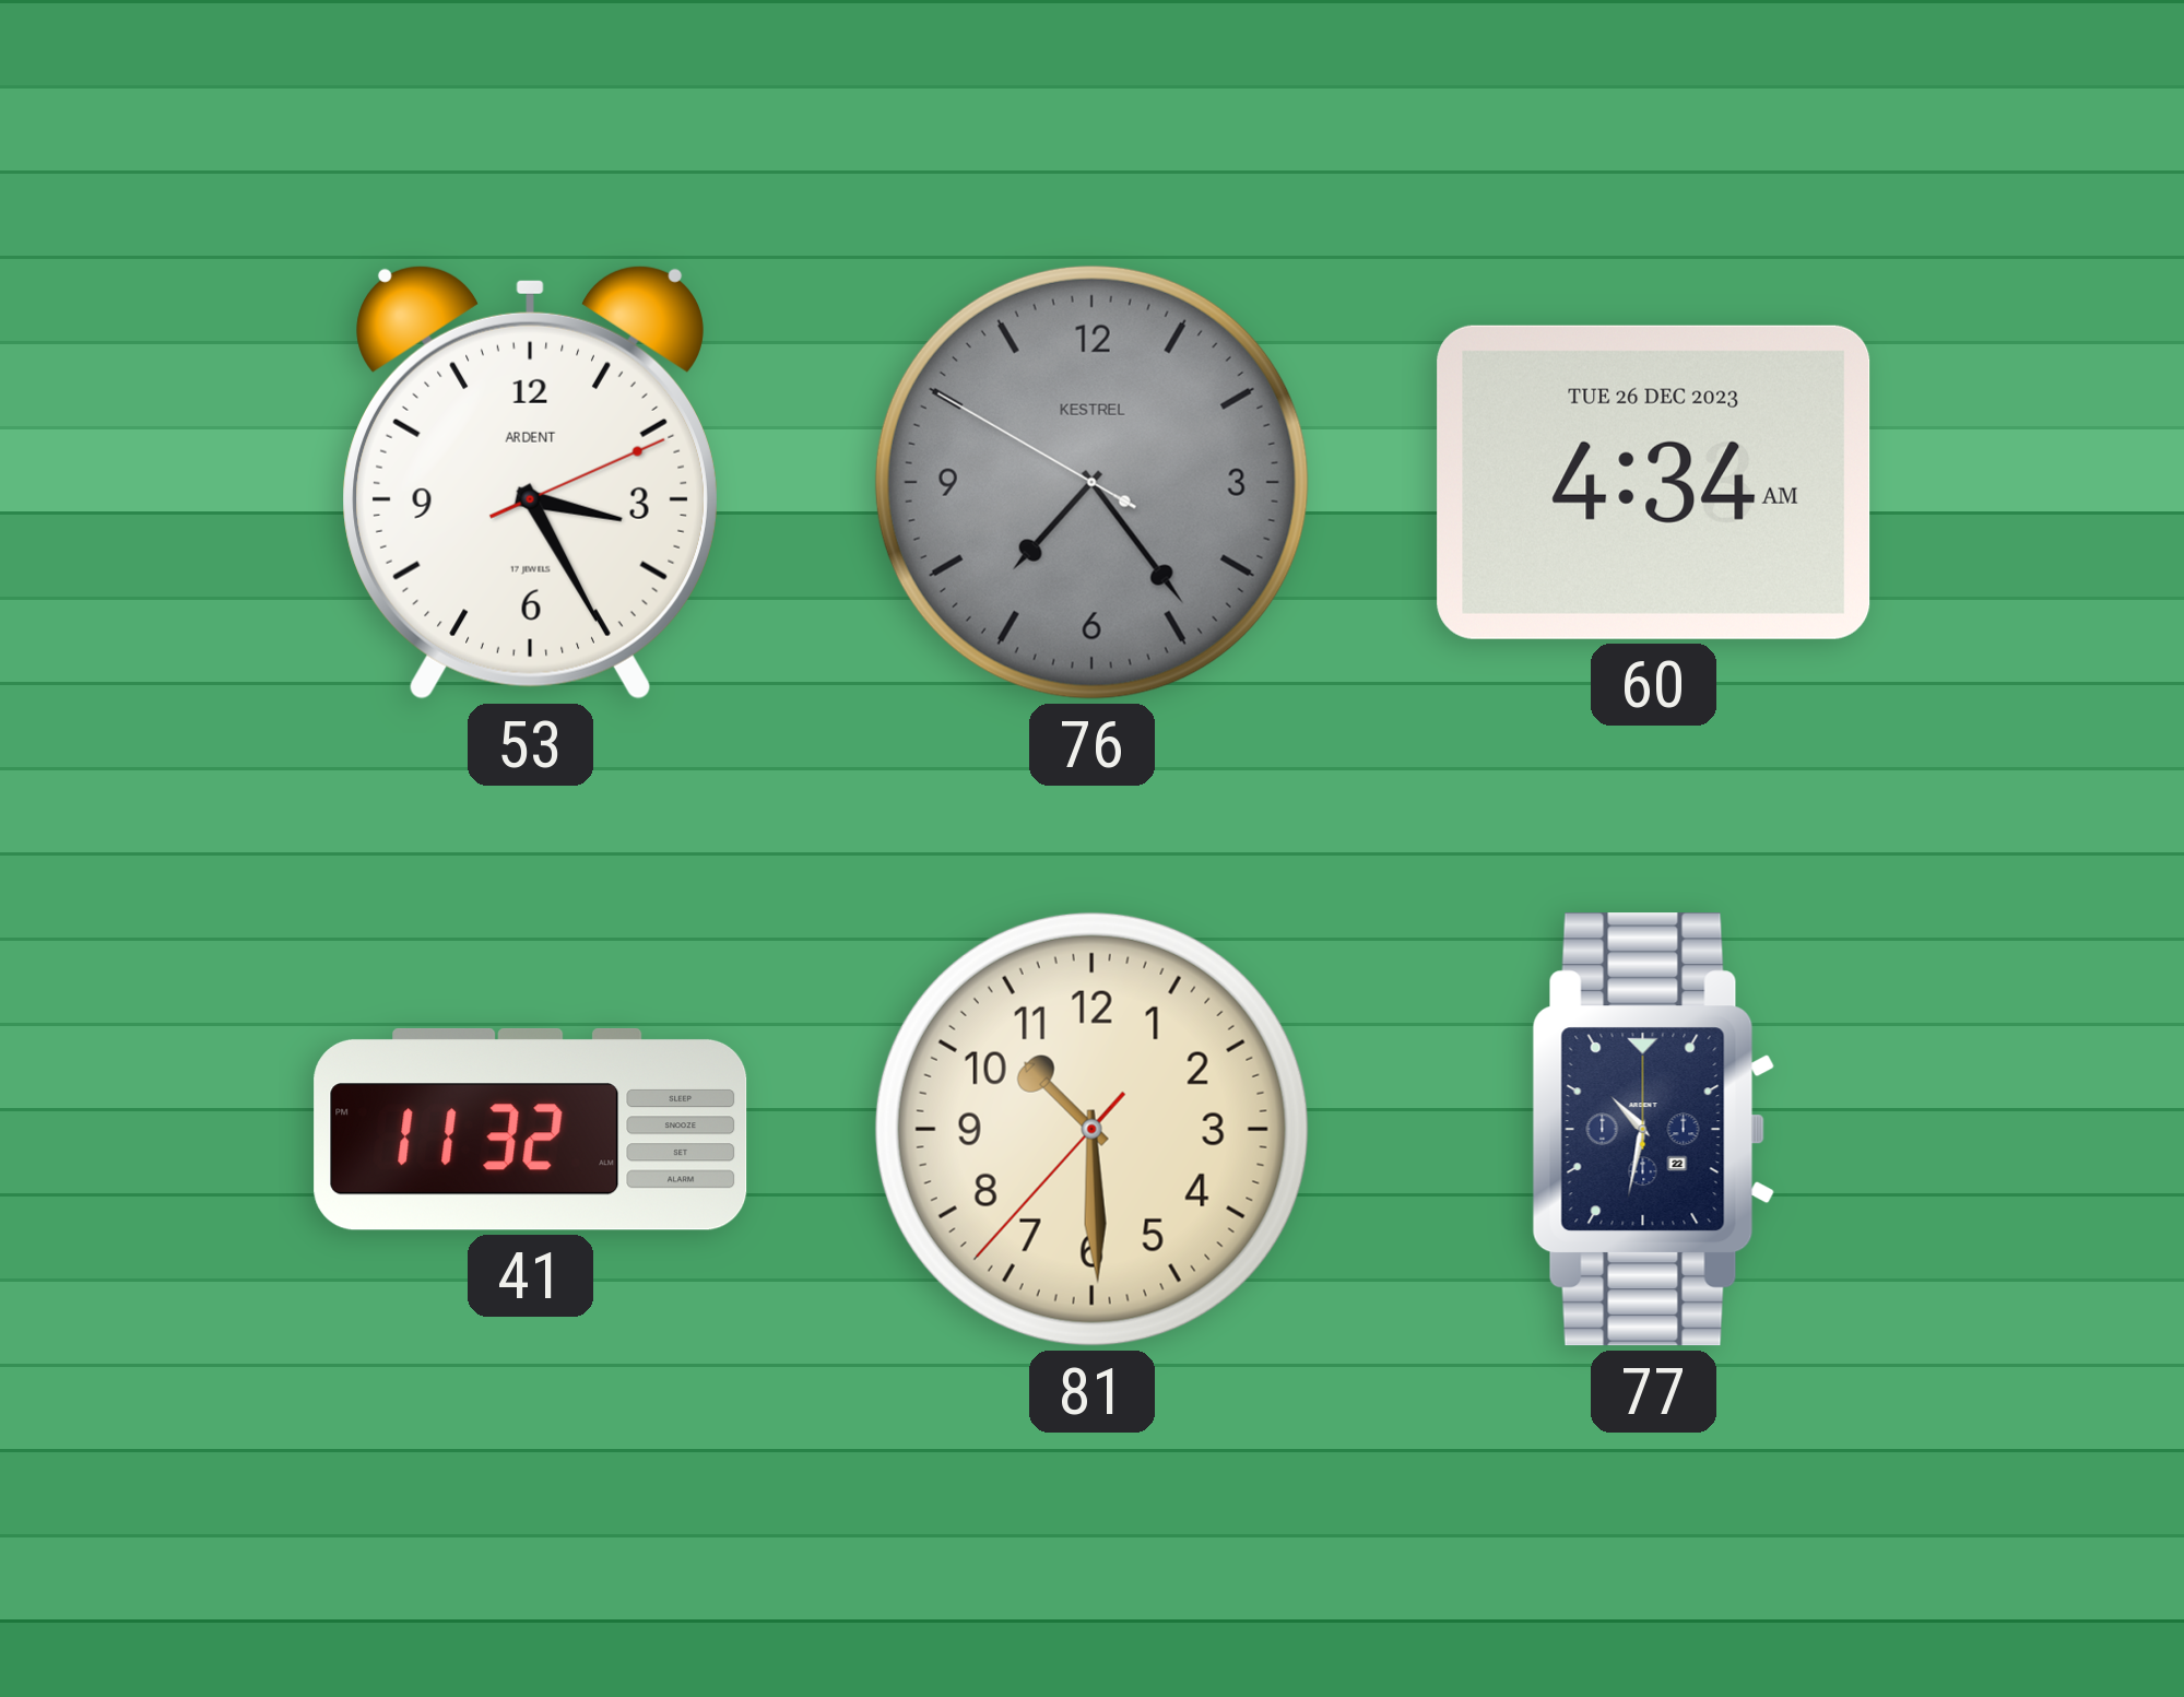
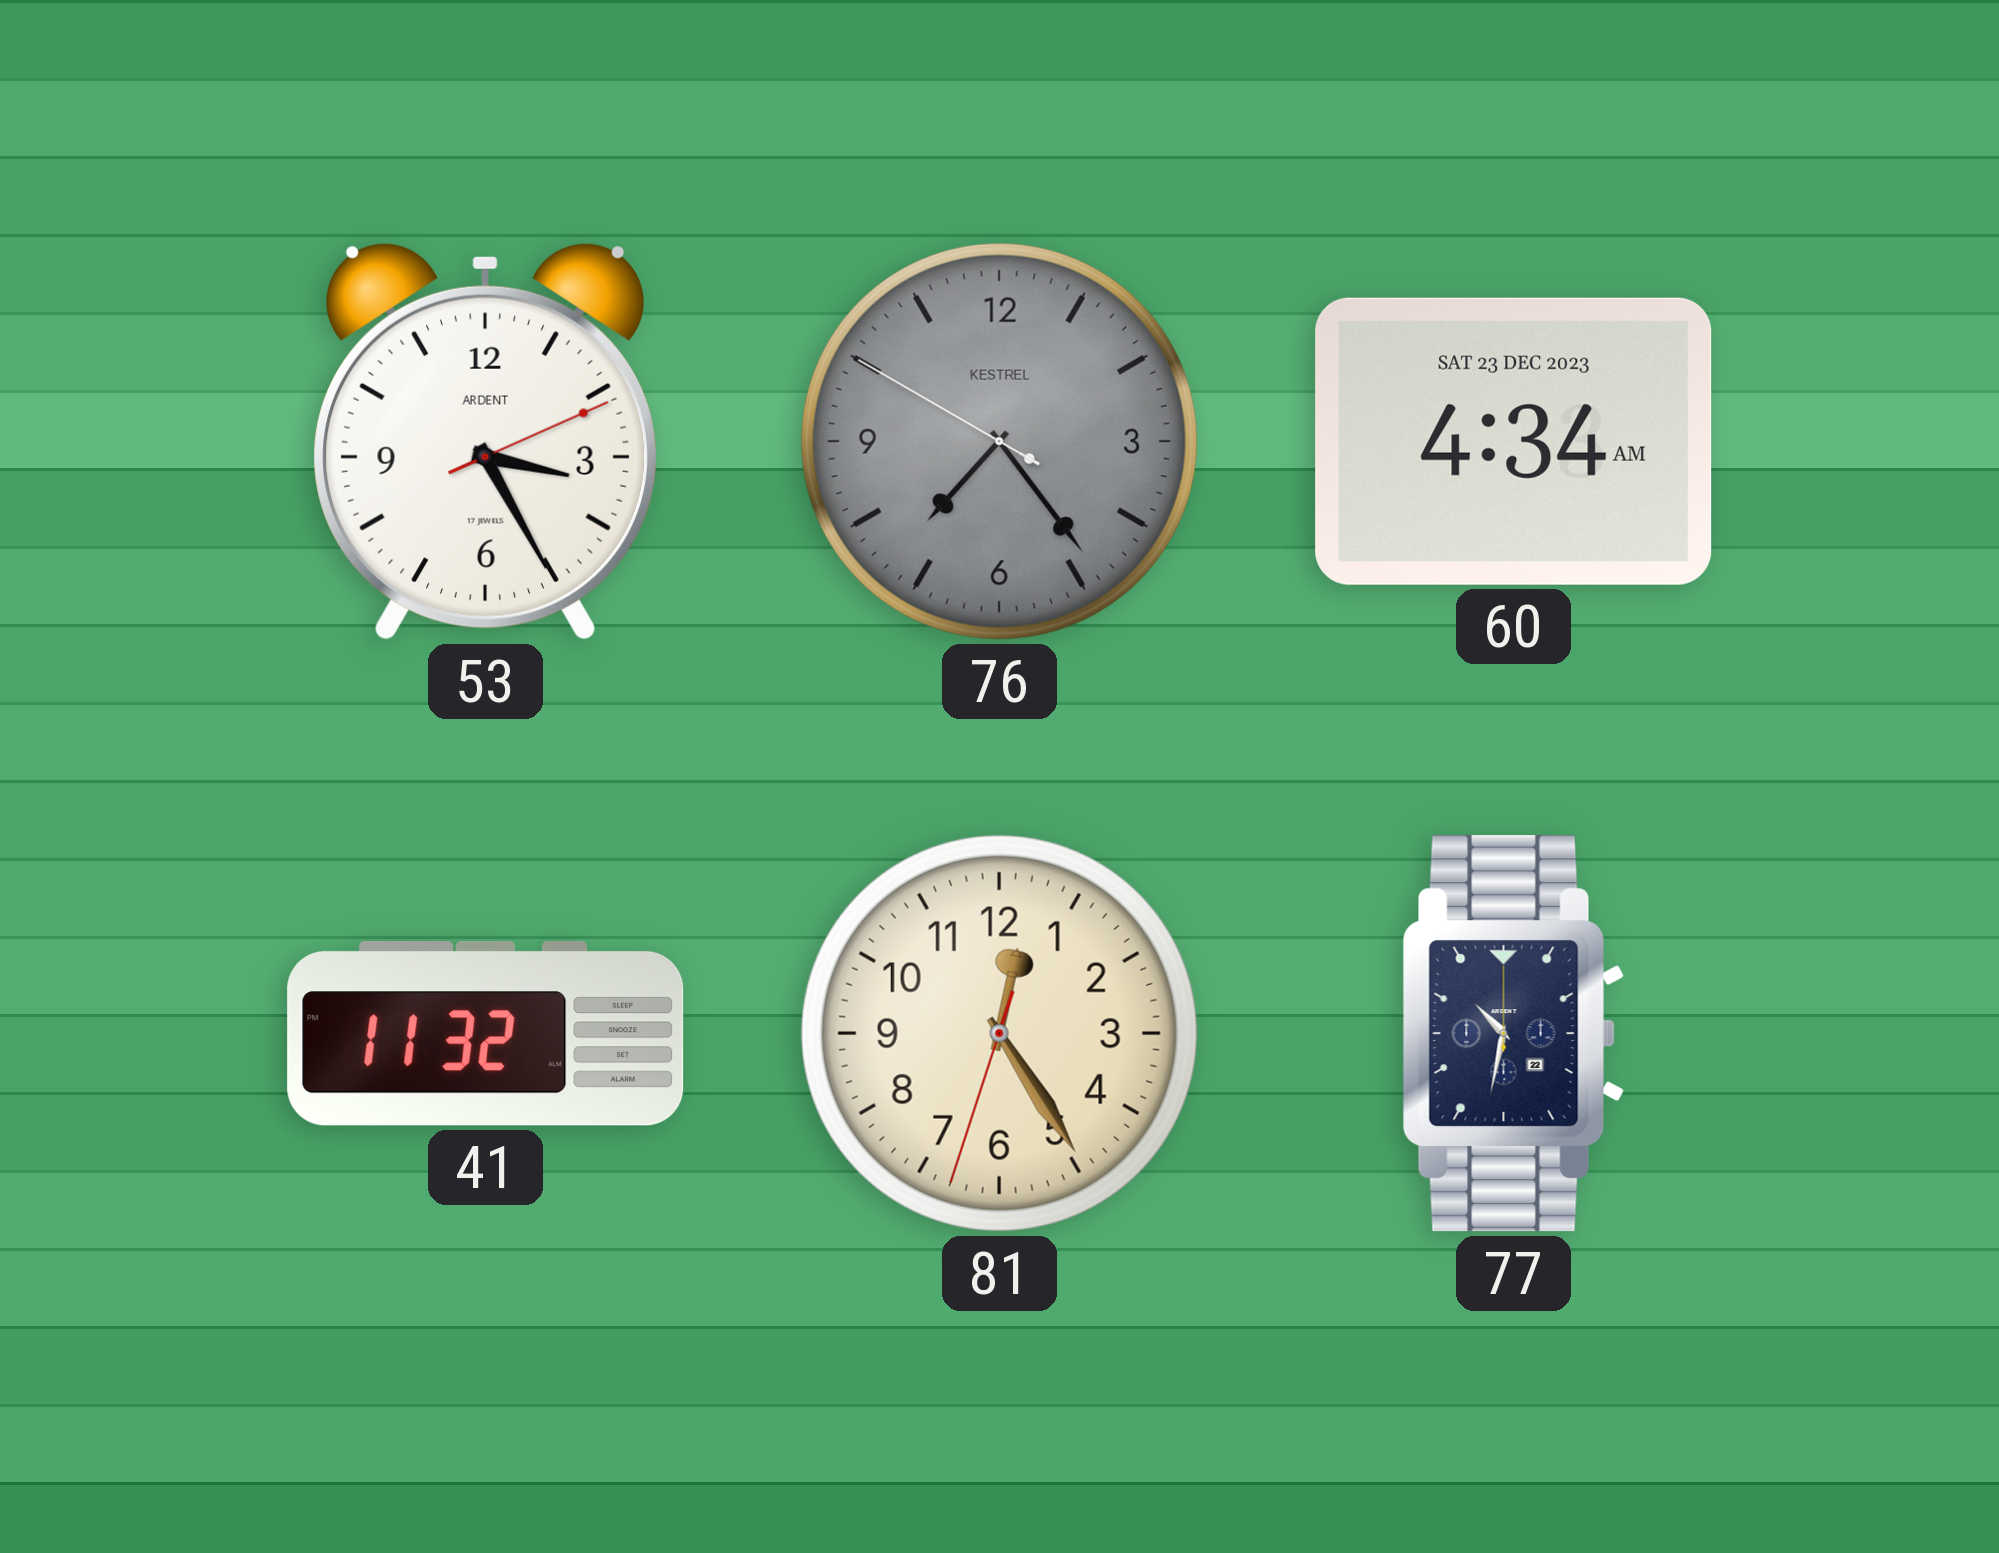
60 date: TUE 26 DEC 2023 -> SAT 23 DEC 2023 (1514, 441)
81: 10:29 -> 12:24 (999, 1033)
